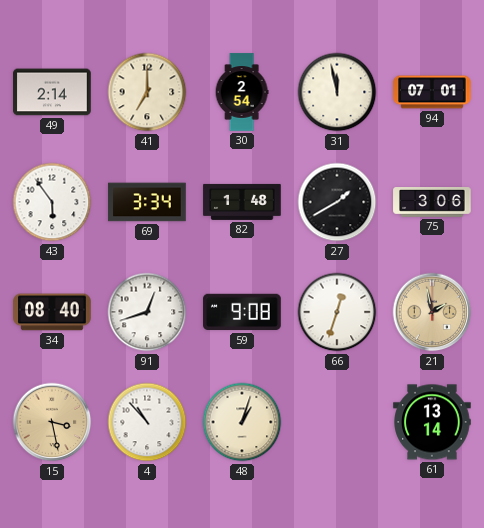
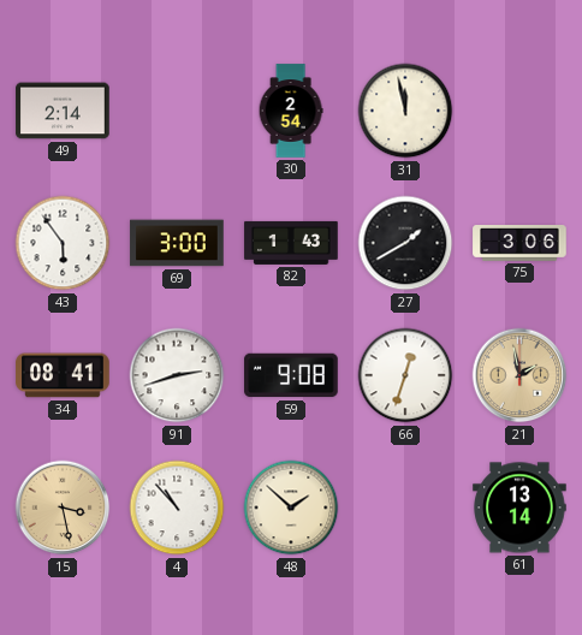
41: 7:00 -> none (147, 92)
94: 07:01 -> none (432, 92)
69: 3:34 -> 3:00 (177, 243)
82: 1:48 -> 1:43 (291, 243)
34: 08:40 -> 08:41 (63, 375)
91: 12:42 -> 2:42 (177, 375)
48: 1:03 -> 1:52 (291, 508)
